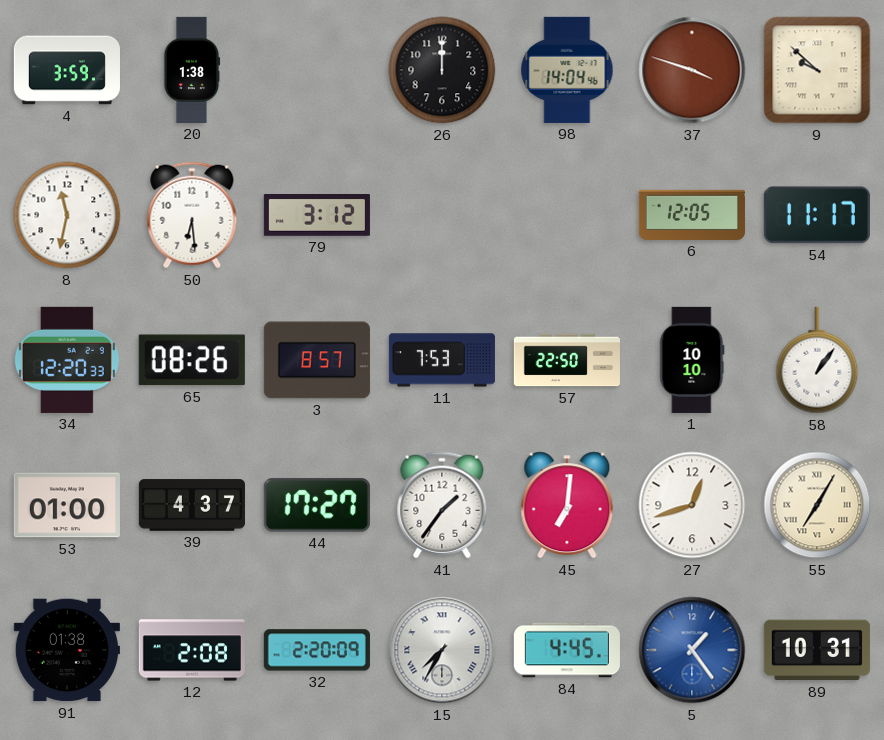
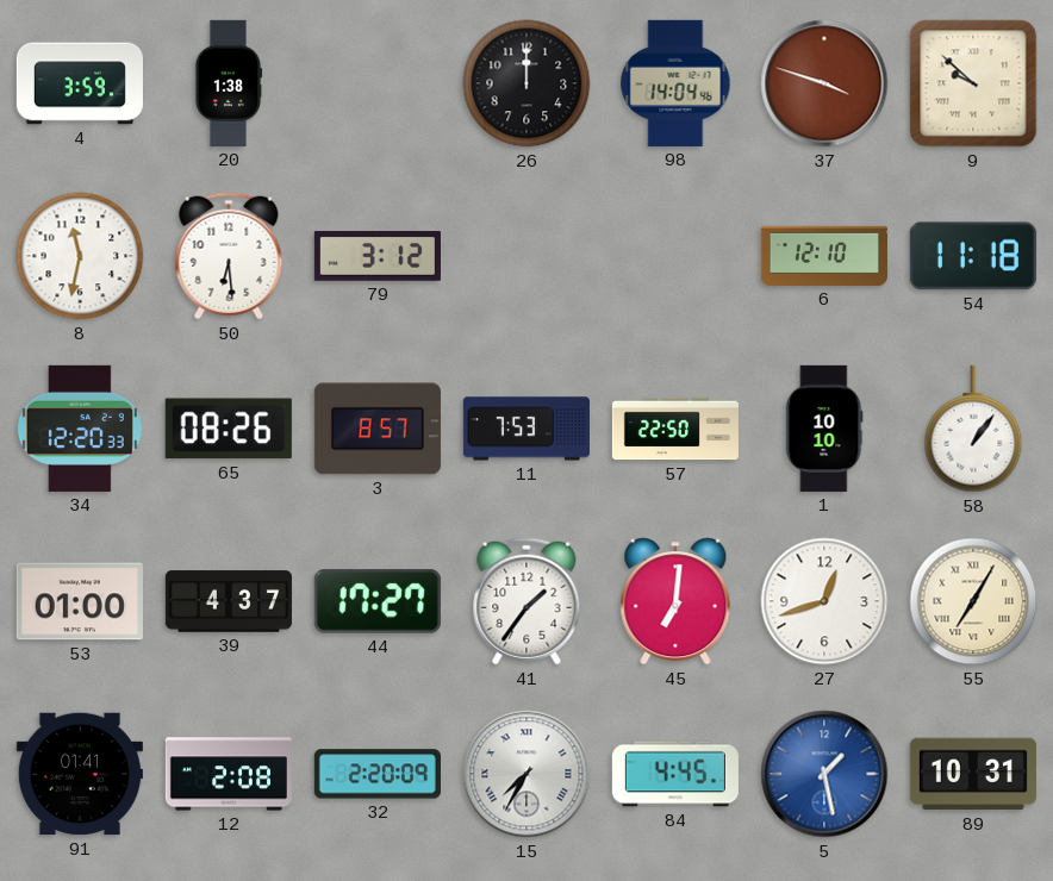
6: 12:05 -> 12:10 (824, 256)
54: 11:17 -> 11:18 (973, 256)
91: 01:38 -> 01:41 (80, 774)
5: 1:24 -> 1:28 (824, 774)
